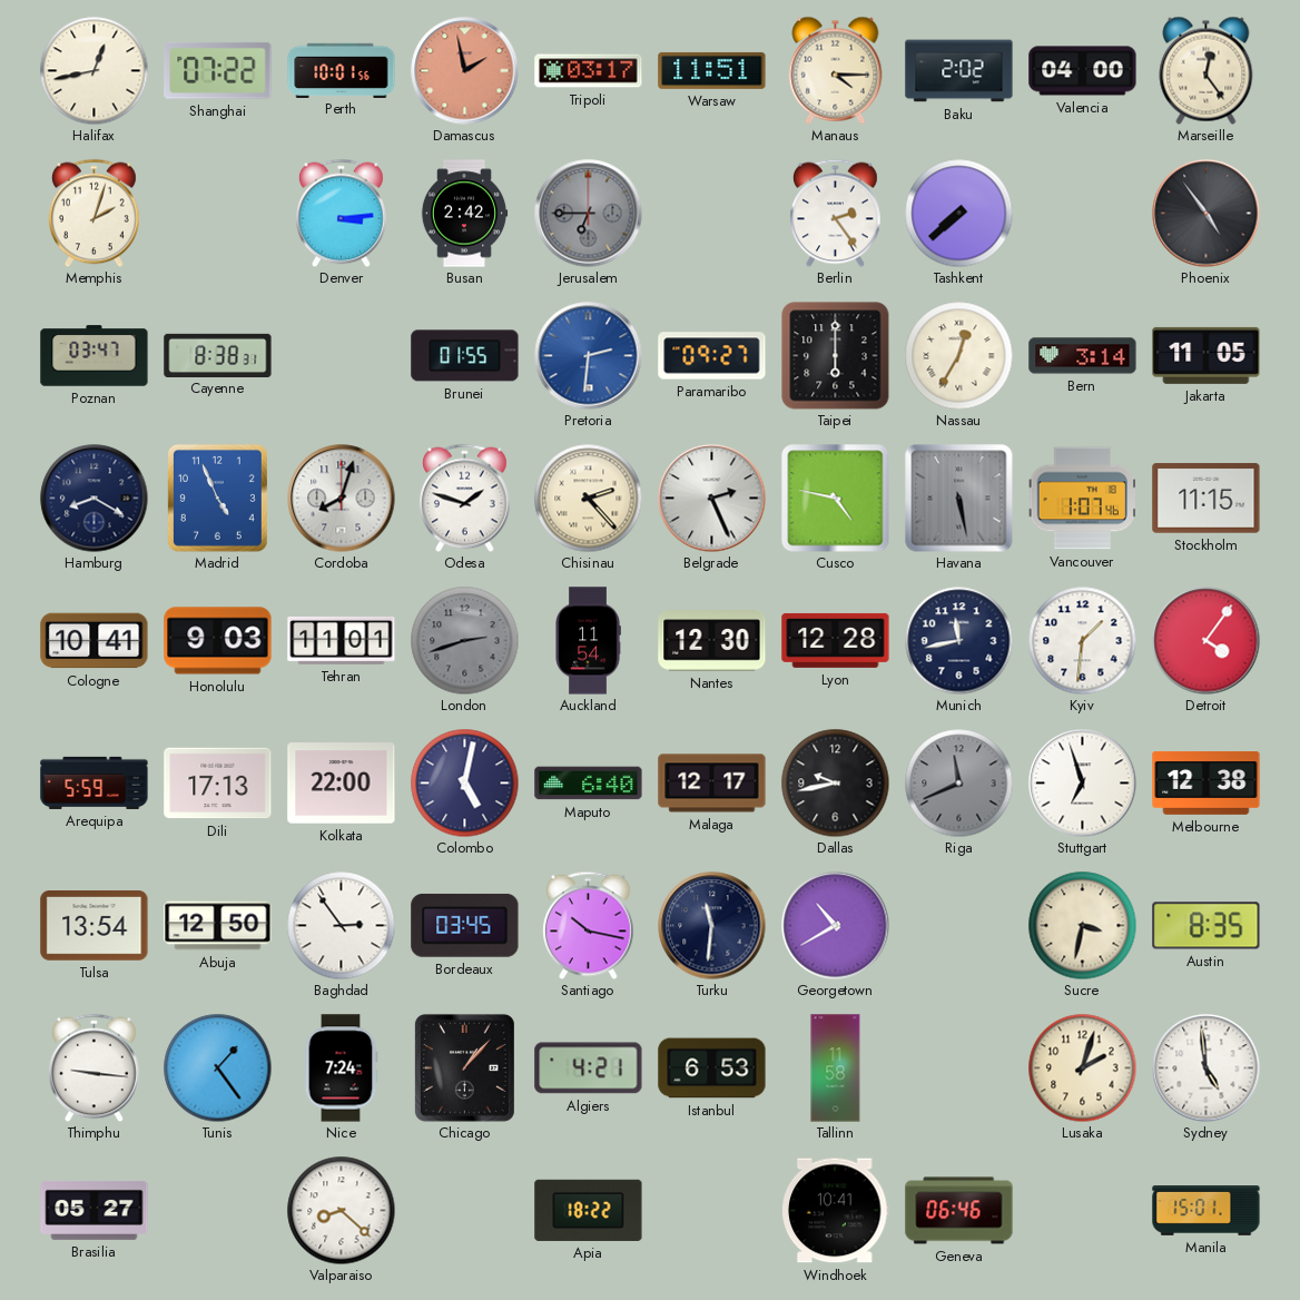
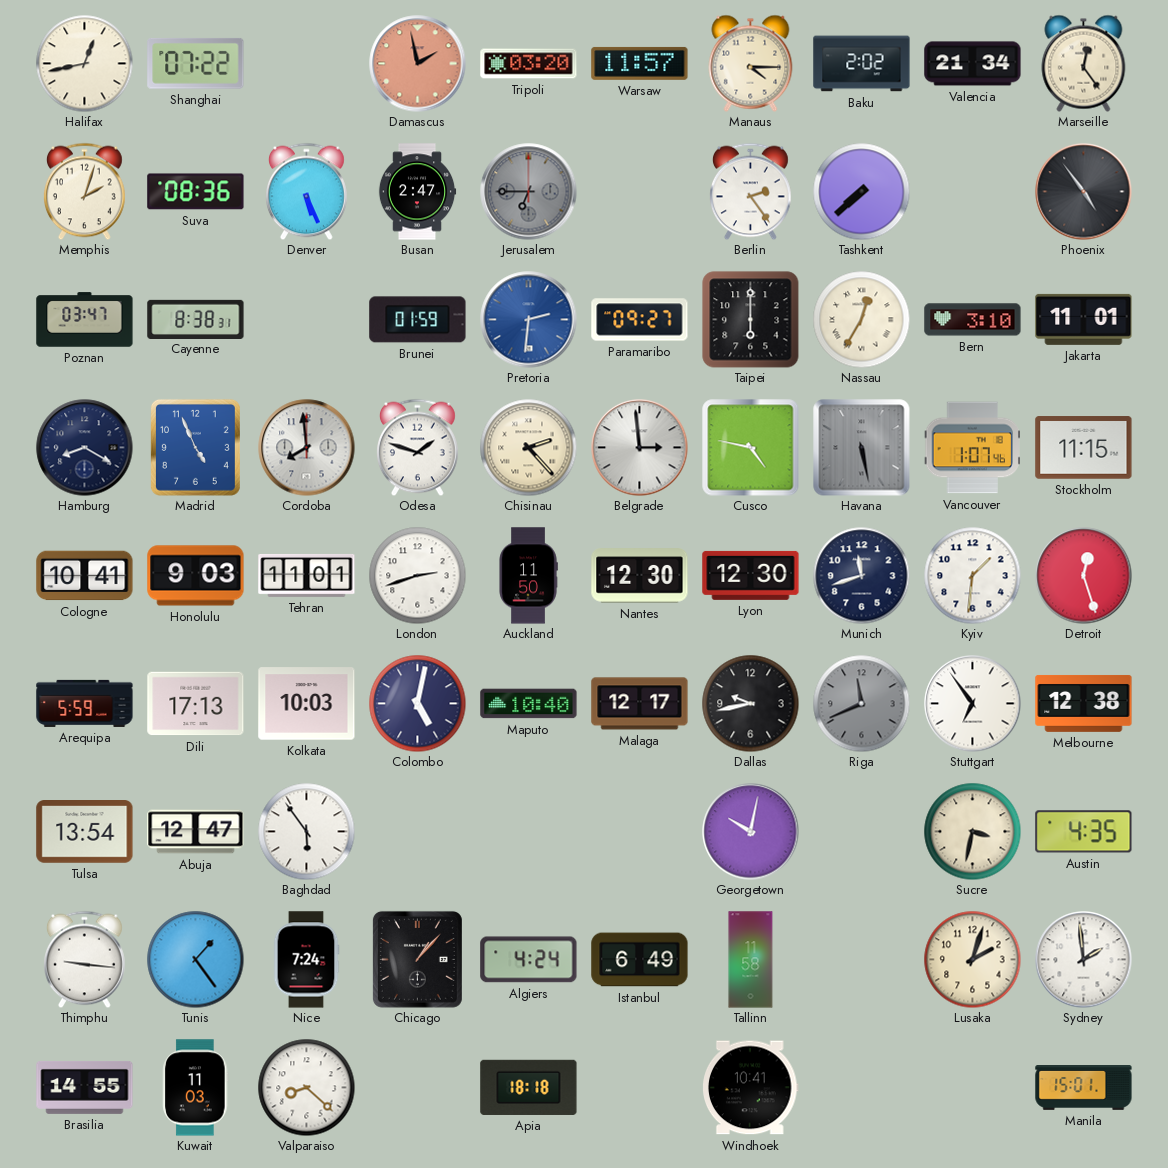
Perth: 10:01 -> none (342, 70)
Tripoli: 03:17 -> 03:20 (529, 64)
Warsaw: 11:51 -> 11:57 (640, 63)
Valencia: 04:00 -> 21:34 (973, 64)
Suva: none -> 08:36 (196, 192)
Denver: 3:14 -> 5:26 (307, 191)
Busan: 2:42 -> 2:47 (417, 192)
Brunei: 01:55 -> 01:59 (418, 320)
Bern: 3:14 -> 3:10 (973, 320)
Jakarta: 11:05 -> 11:01 (1084, 319)
Cordoba: 8:03 -> 7:59 (307, 448)
Belgrade: 2:26 -> 2:59 (640, 448)
London dial: grey -> white (417, 575)
Auckland: 11:54 -> 11:50 (528, 576)
Lyon: 12:28 -> 12:30 (751, 575)
Munich: 11:43 -> 11:42 (861, 575)
Detroit: 4:06 -> 12:27 (1084, 576)
Kolkata: 22:00 -> 10:03 (307, 704)
Maputo: 6:40 -> 10:40 (529, 704)
Stuttgart: 6:57 -> 6:54 (973, 704)
Abuja: 12:50 -> 12:47 (196, 832)
Baghdad: 2:54 -> 5:54 (306, 831)
Bordeaux: 03:45 -> none (465, 925)
Santiago: 10:17 -> none (589, 925)
Turku: 11:31 -> none (712, 926)
Georgetown: 10:40 -> 10:02 (751, 832)
Austin: 8:35 -> 4:35 (1084, 832)
Algiers: 4:21 -> 4:24 (529, 960)
Istanbul: 6:53 -> 6:49 (640, 960)
Sydney: 4:59 -> 1:59 (1084, 960)
Brasilia: 05:27 -> 14:55 (85, 1087)
Kuwait: none -> 11:03 (196, 1088)
Apia: 18:22 -> 18:18 (529, 1087)
Geneva: 06:46 -> none (959, 1211)
